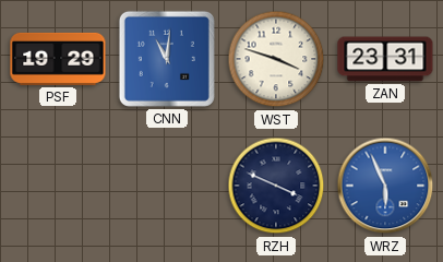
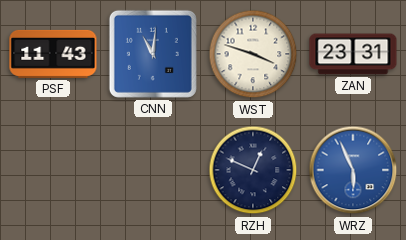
PSF: 19:29 -> 11:43 (53, 54)
RZH: 3:49 -> 12:49 (253, 170)
